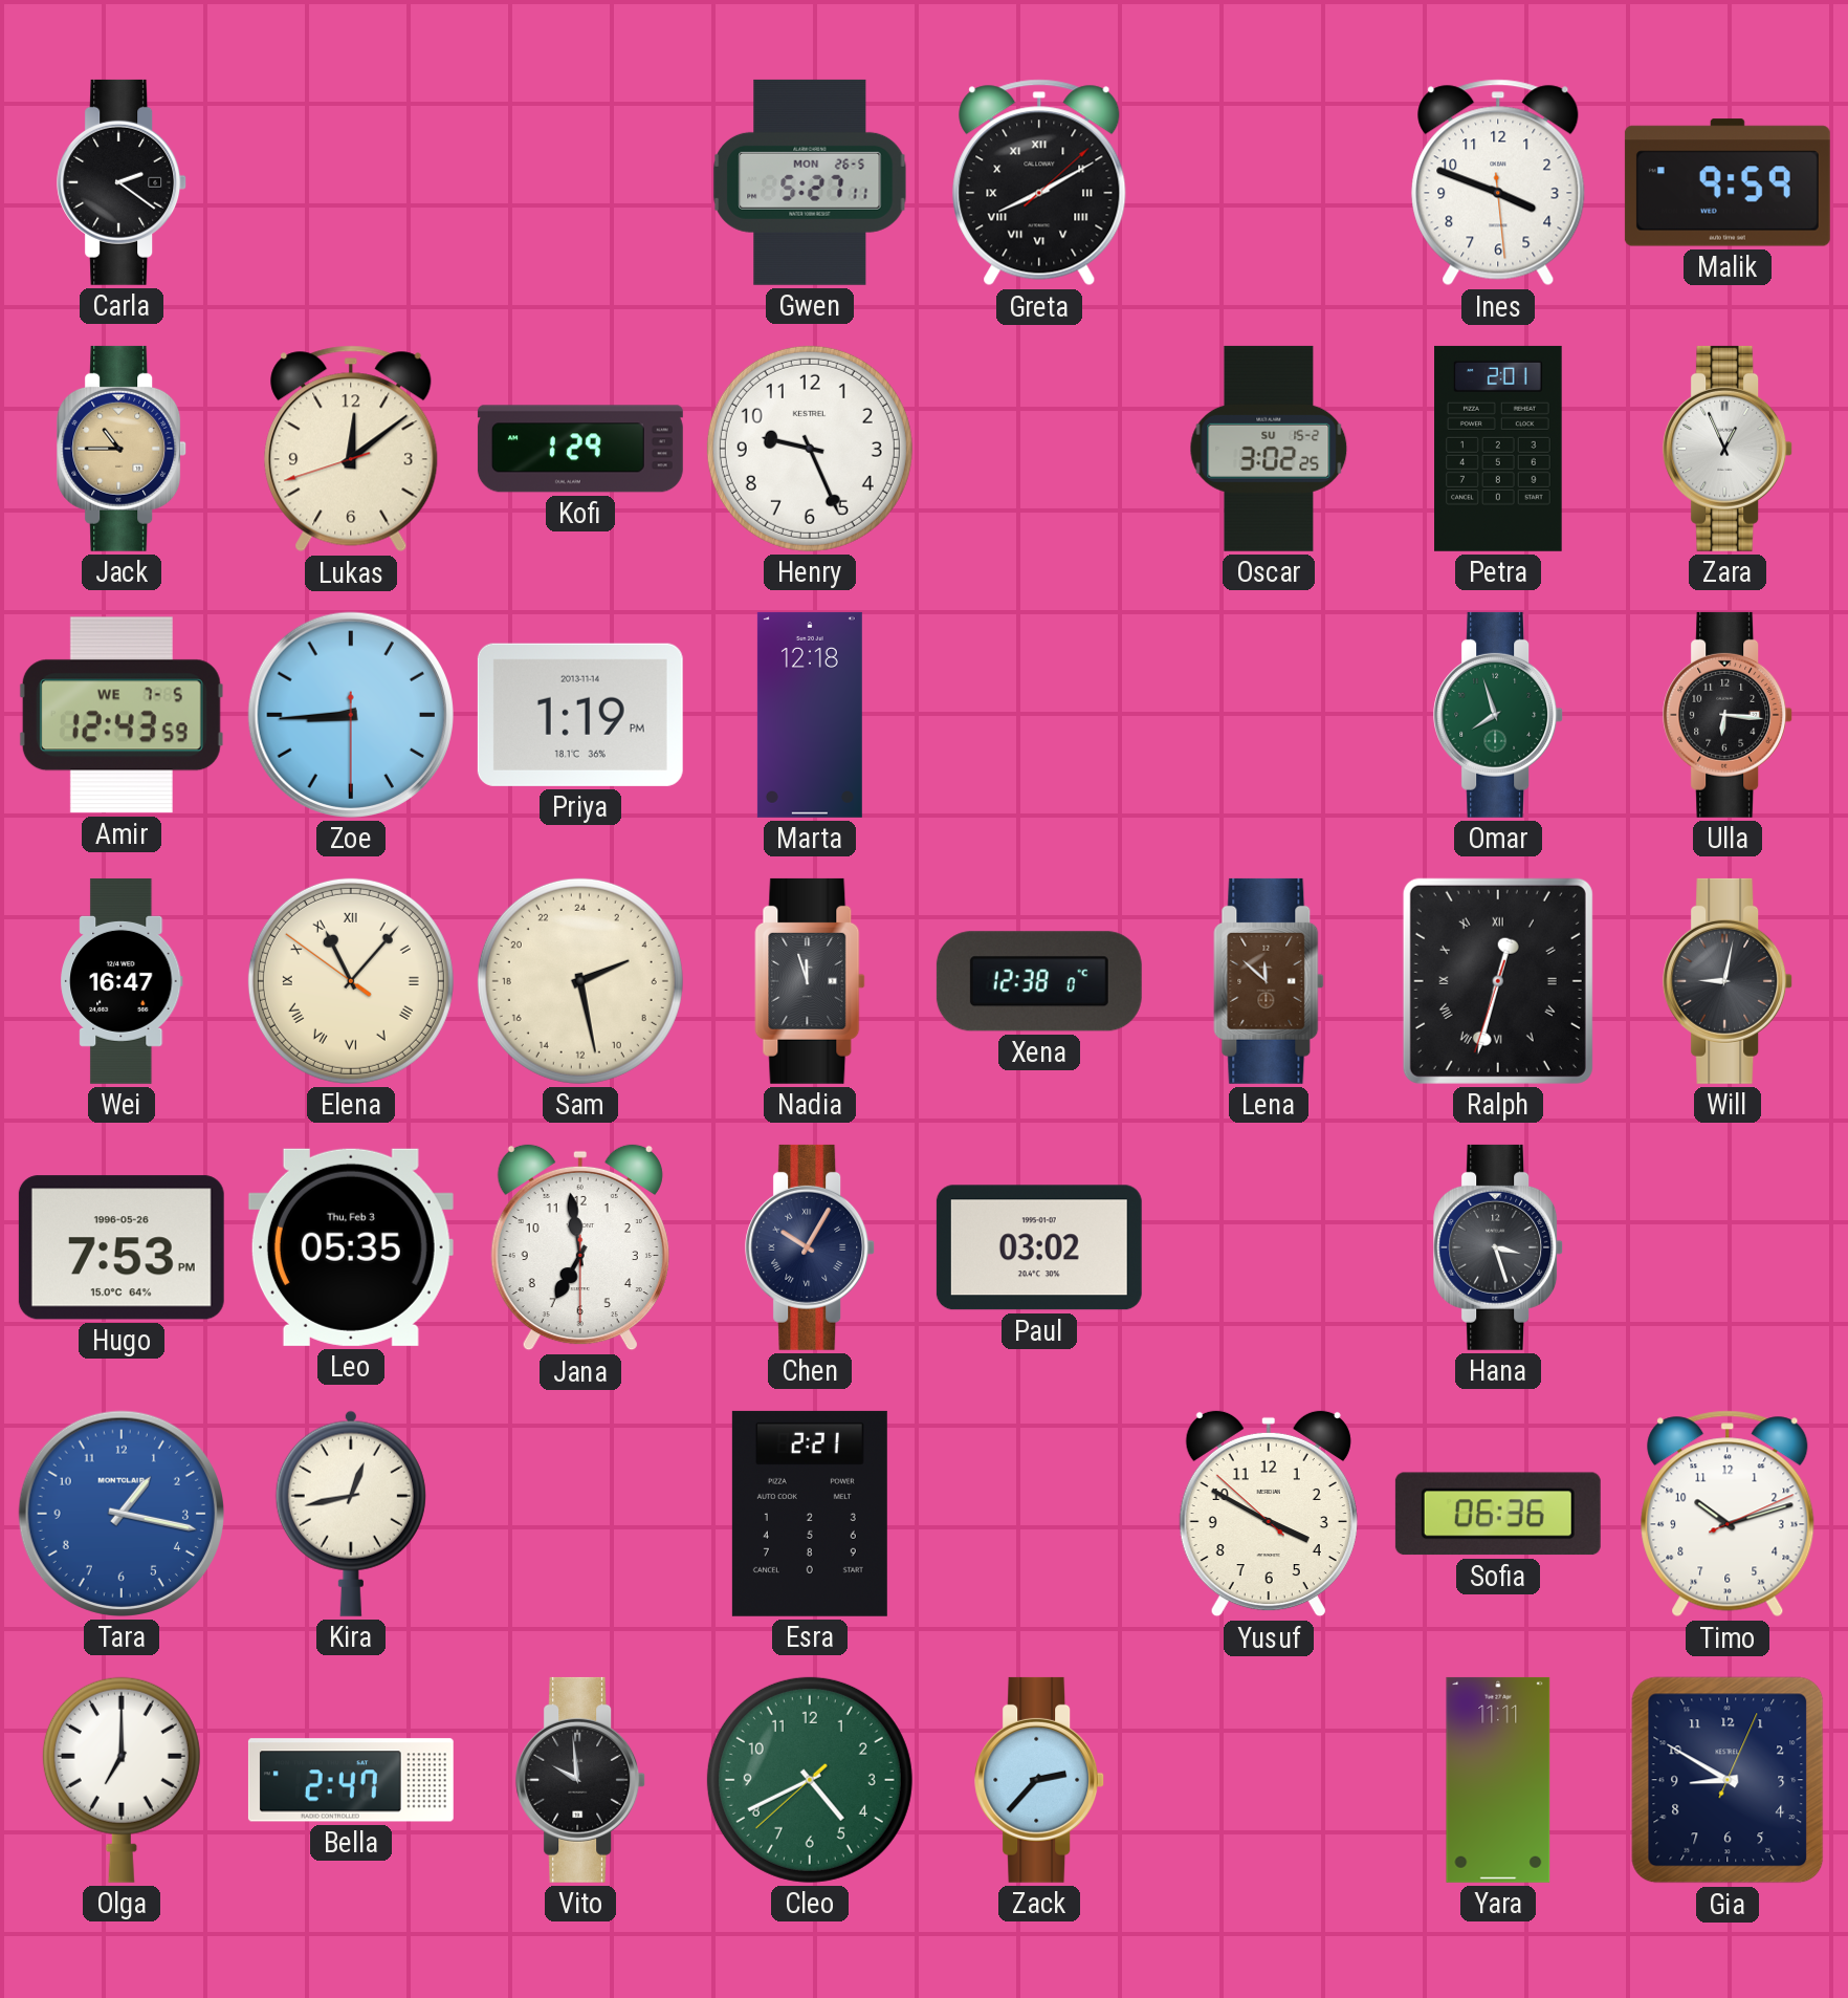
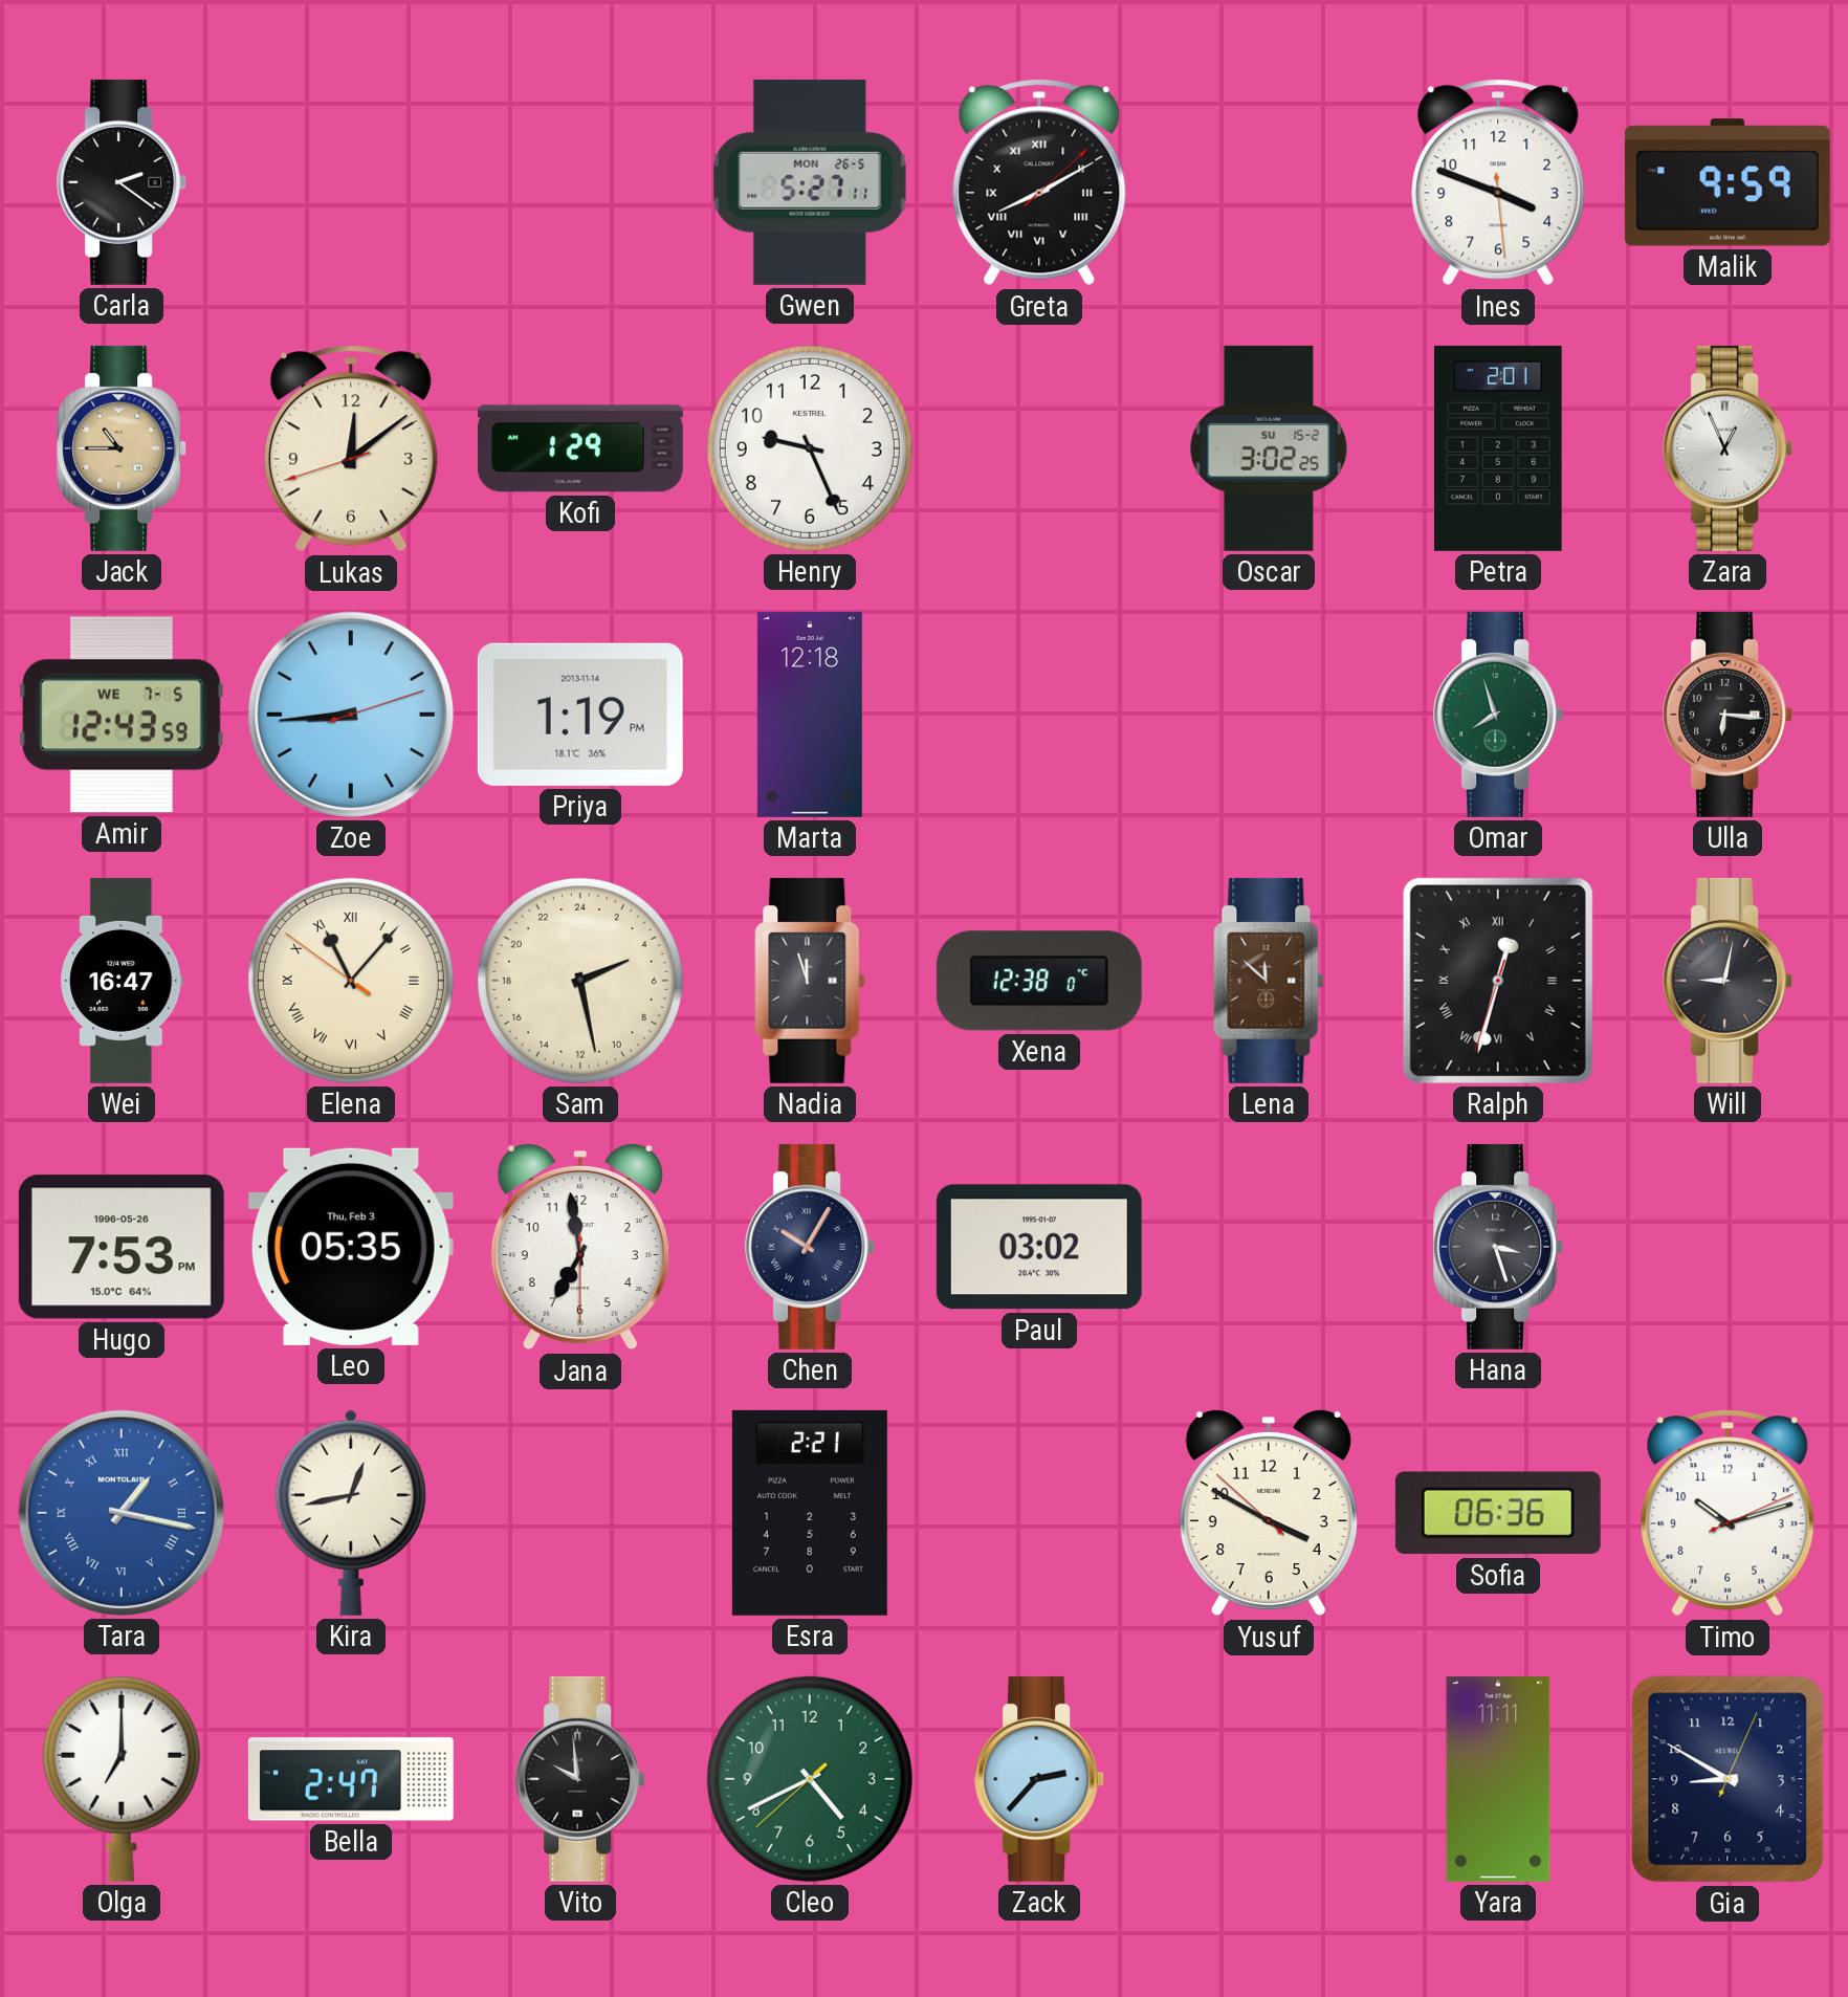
Zoe: 8:44:30 -> 8:44:12 (351, 715)
Tara numerals: Arabic -> Roman (122, 1513)
